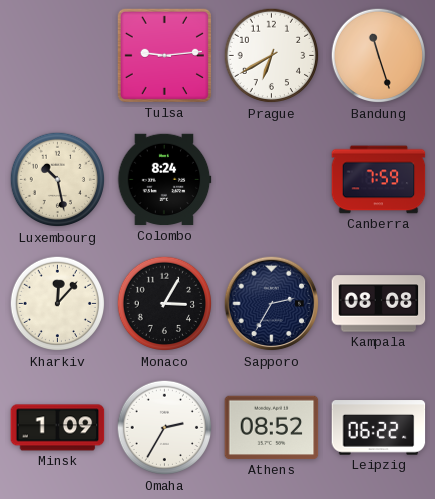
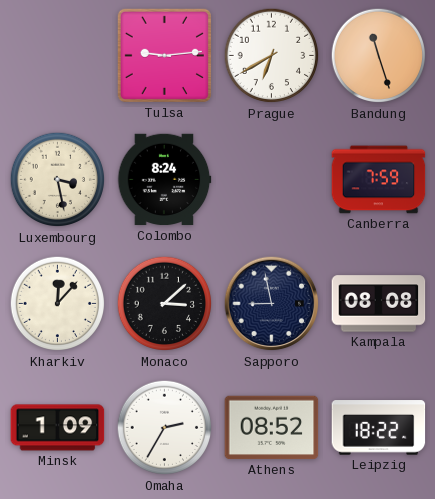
Luxembourg: 10:28 -> 3:28 (58, 180)
Monaco: 3:05 -> 3:08 (165, 304)
Sapporo: 2:35 -> 8:58 (272, 304)
Leipzig: 06:22 -> 18:22 (379, 428)
